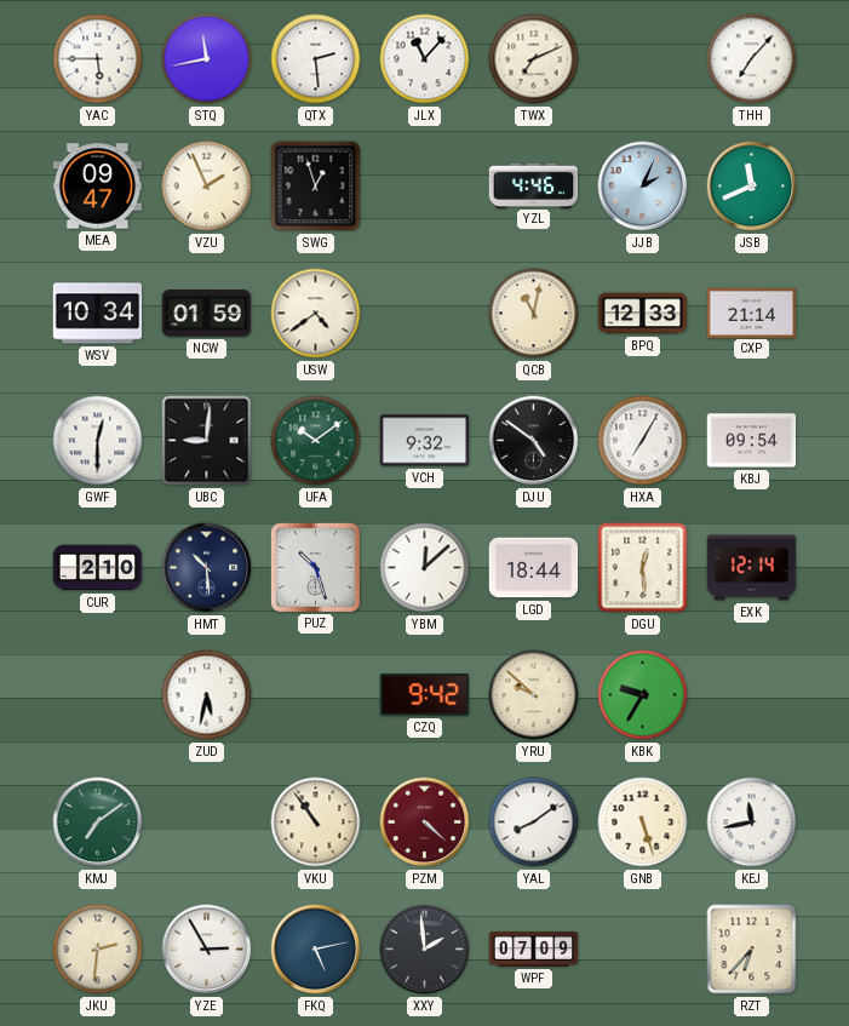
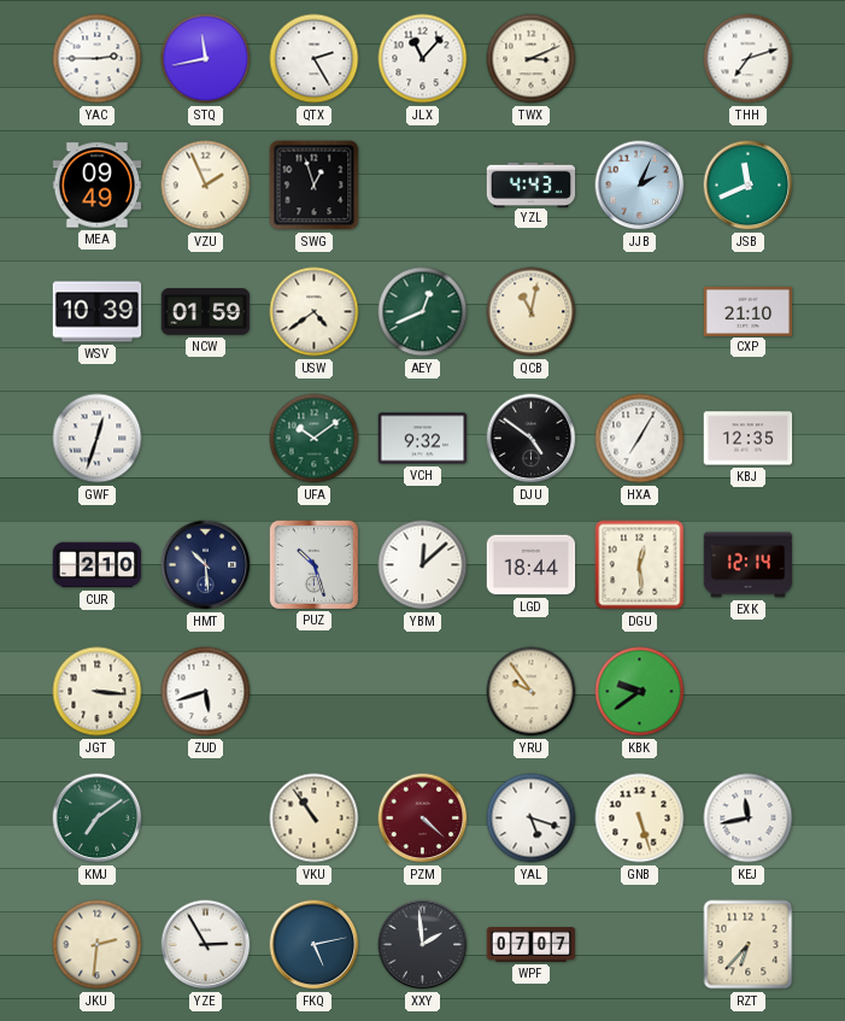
YAC: 5:45 -> 2:45 (98, 59)
QTX: 2:29 -> 2:25 (315, 59)
TWX: 7:11 -> 3:11 (532, 59)
THH: 7:07 -> 7:12 (749, 59)
MEA: 09:47 -> 09:49 (98, 186)
YZL: 4:46 -> 4:43 (532, 184)
WSV: 10:34 -> 10:39 (98, 312)
AEY: none -> 12:41 (423, 312)
BPQ: 12:33 -> none (643, 314)
CXP: 21:14 -> 21:10 (749, 311)
GWF: 12:30 -> 12:33 (98, 439)
UBC: 9:01 -> none (207, 441)
KBJ: 09:54 -> 12:35 (749, 439)
JGT: none -> 3:16 (98, 692)
ZUD: 5:32 -> 5:42 (206, 692)
CZQ: 9:42 -> none (425, 695)
YRU: 9:52 -> 9:54 (532, 692)
KBK: 9:35 -> 9:39 (640, 692)
YAL: 8:09 -> 5:18 (532, 818)
WPF: 07:09 -> 07:07 (532, 945)
